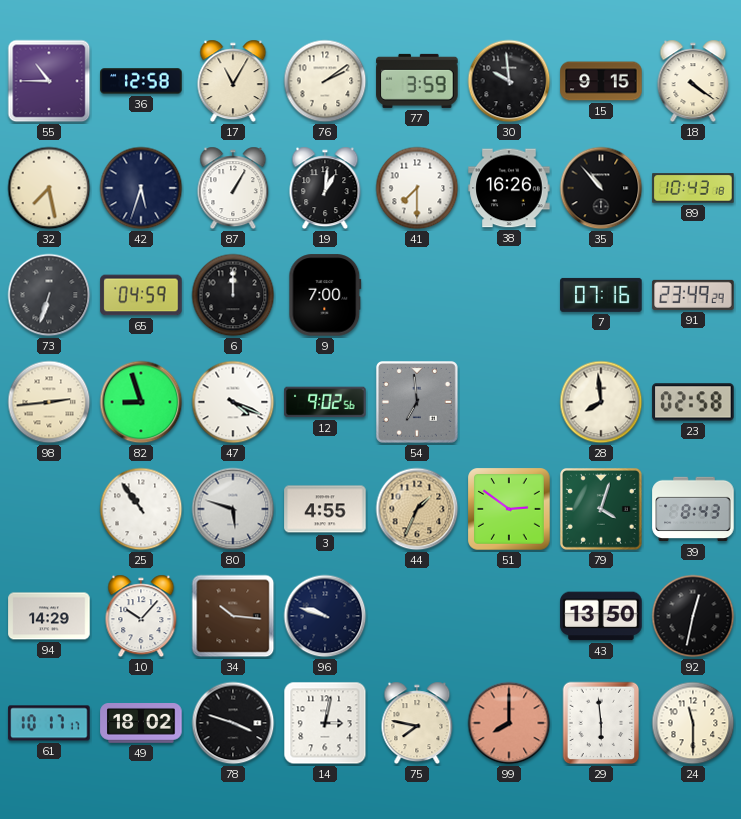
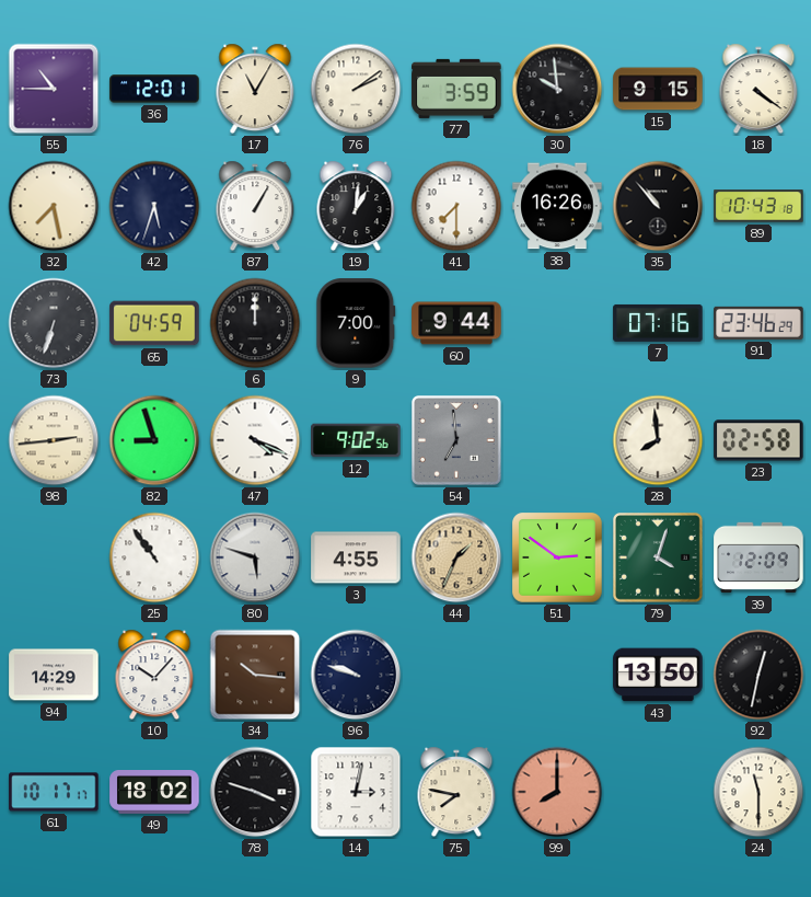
36: 12:58 -> 12:01 (154, 89)
60: none -> 9:44 (456, 323)
91: 23:49 -> 23:46 (758, 323)
39: 8:43 -> 12:09 (758, 557)
29: 5:59 -> none (601, 723)
